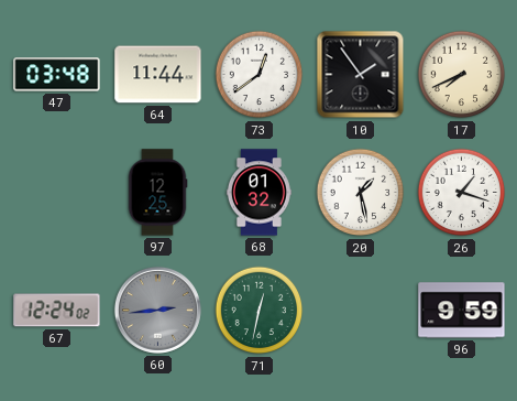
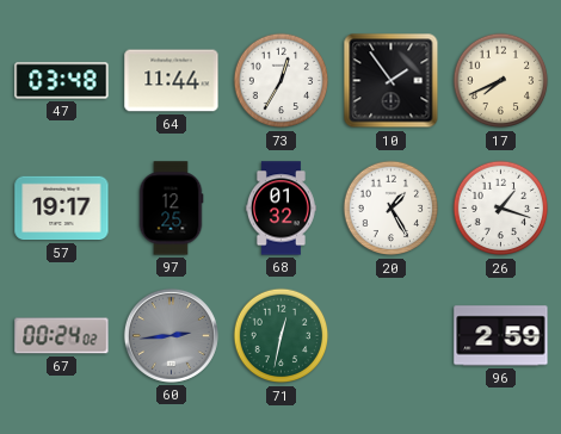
73: 12:39 -> 12:35 (282, 81)
57: none -> 19:17 (62, 209)
20: 1:28 -> 1:25 (392, 209)
67: 12:24 -> 00:24 (62, 336)
96: 9:59 -> 2:59 (501, 336)
